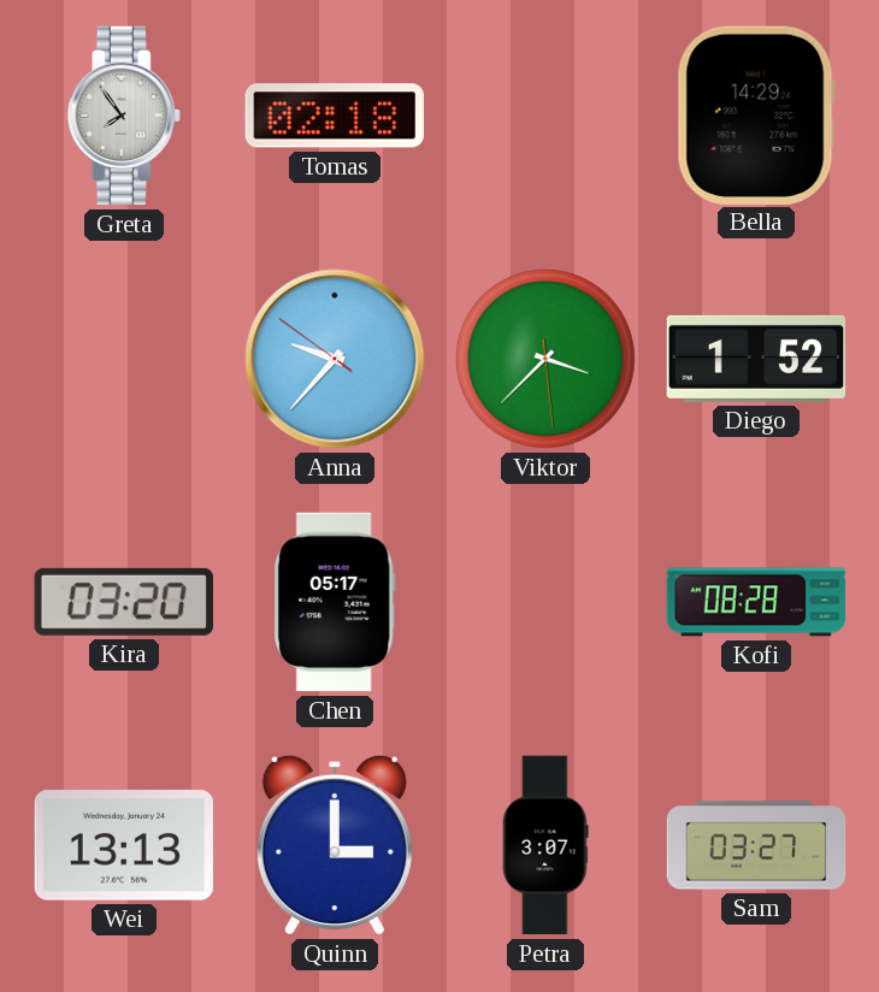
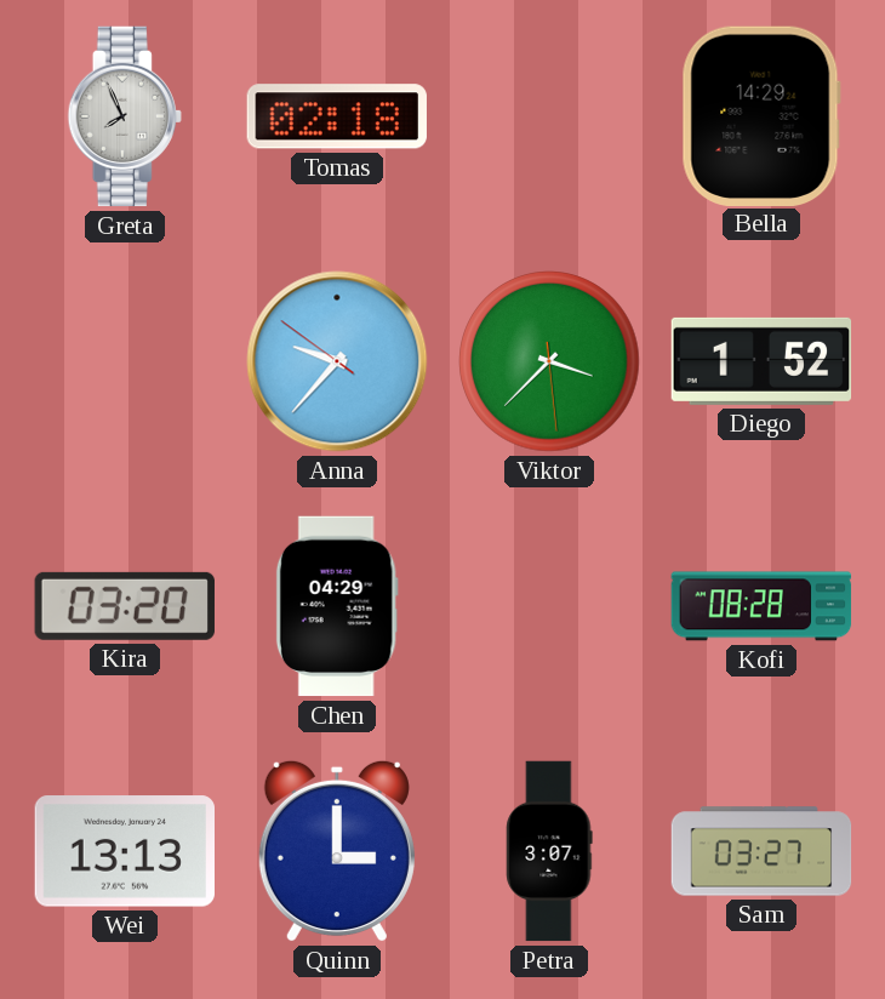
Greta: 7:54 -> 7:56 (125, 116)
Chen: 05:17 -> 04:29 (337, 606)
